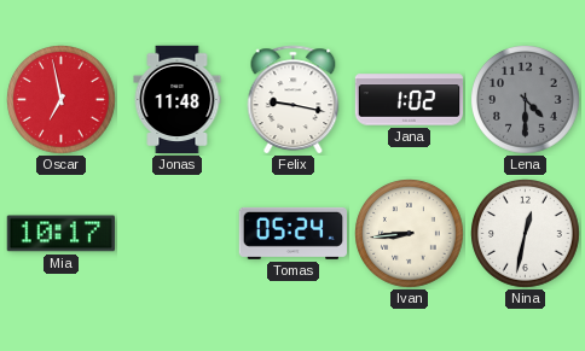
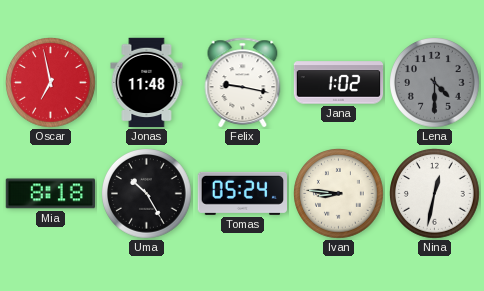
Mia: 10:17 -> 8:18 (50, 194)
Uma: none -> 10:25 (147, 194)
Ivan: 8:44 -> 8:46 (339, 194)
